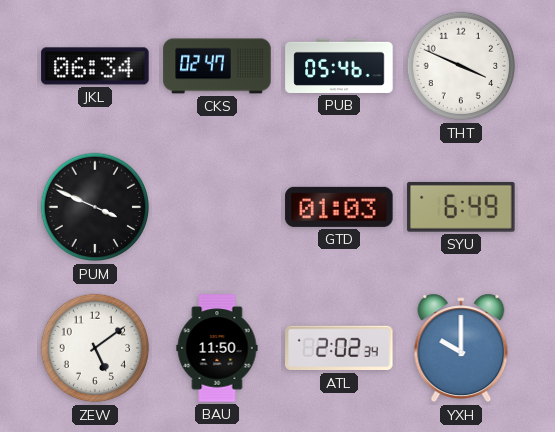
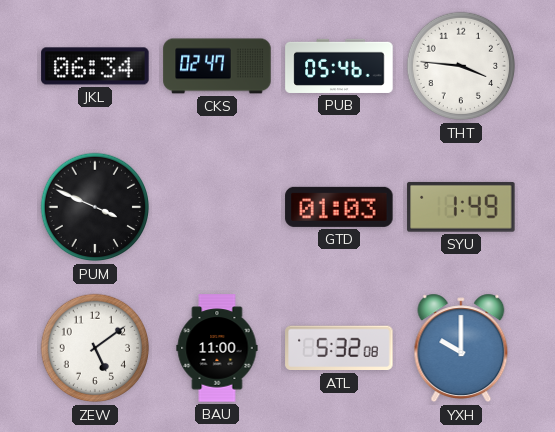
THT: 3:49 -> 3:46 (461, 66)
SYU: 6:49 -> 1:49 (461, 207)
BAU: 11:50 -> 11:00 (217, 348)
ATL: 2:02 -> 5:32 (339, 348)
